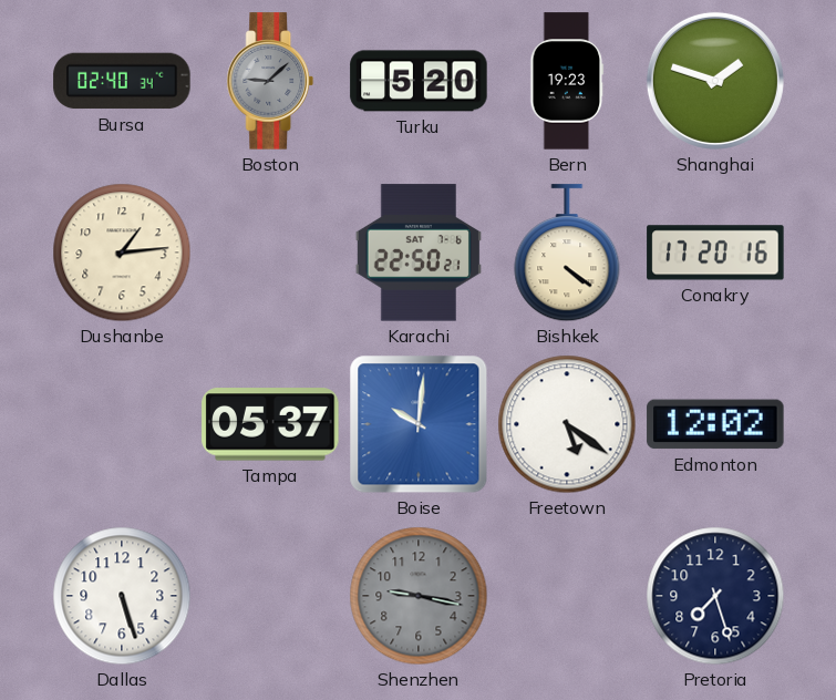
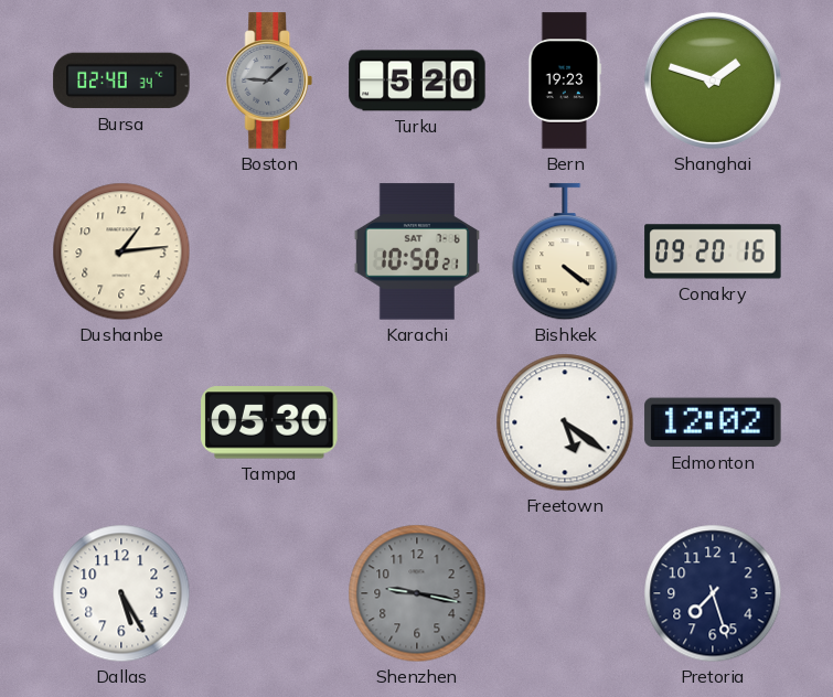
Karachi: 22:50 -> 10:50 (417, 251)
Conakry: 17:20 -> 09:20 (713, 251)
Tampa: 05:37 -> 05:30 (269, 422)
Boise: 10:01 -> none (419, 424)
Dallas: 5:27 -> 5:25 (121, 593)
